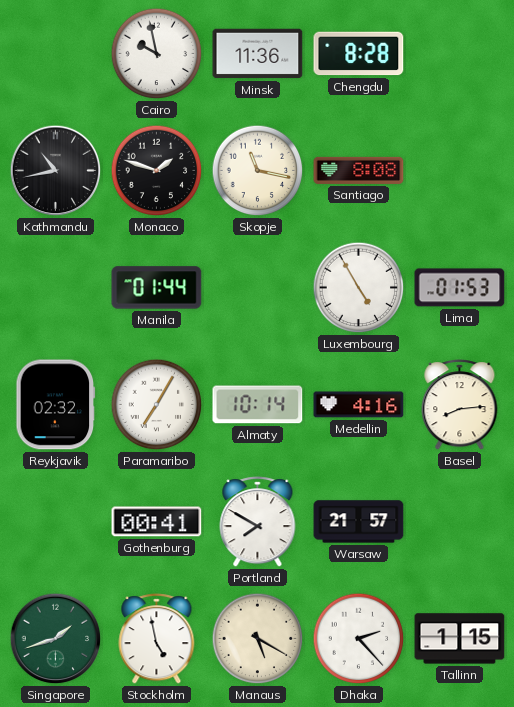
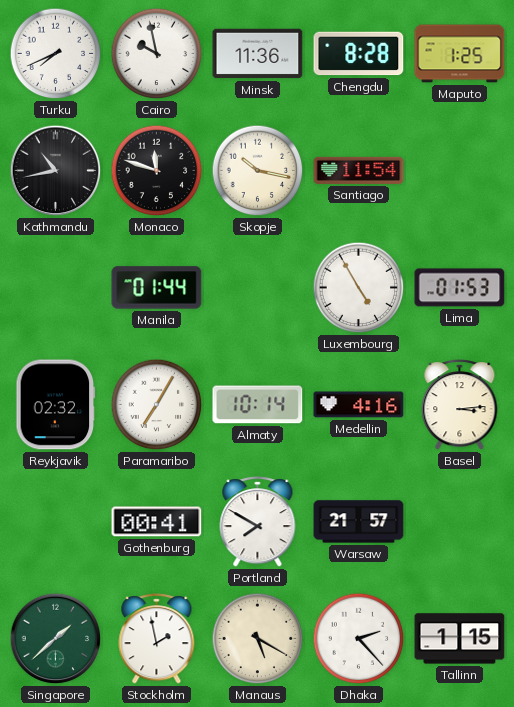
Turku: none -> 7:41 (56, 54)
Maputo: none -> 1:25 (460, 54)
Monaco: 1:48 -> 11:48 (157, 171)
Skopje: 11:17 -> 10:17 (258, 171)
Santiago: 8:08 -> 11:54 (359, 170)
Basel: 8:14 -> 3:14 (460, 405)
Singapore: 1:42 -> 1:38 (56, 639)
Stockholm: 4:58 -> 1:58 (157, 639)
